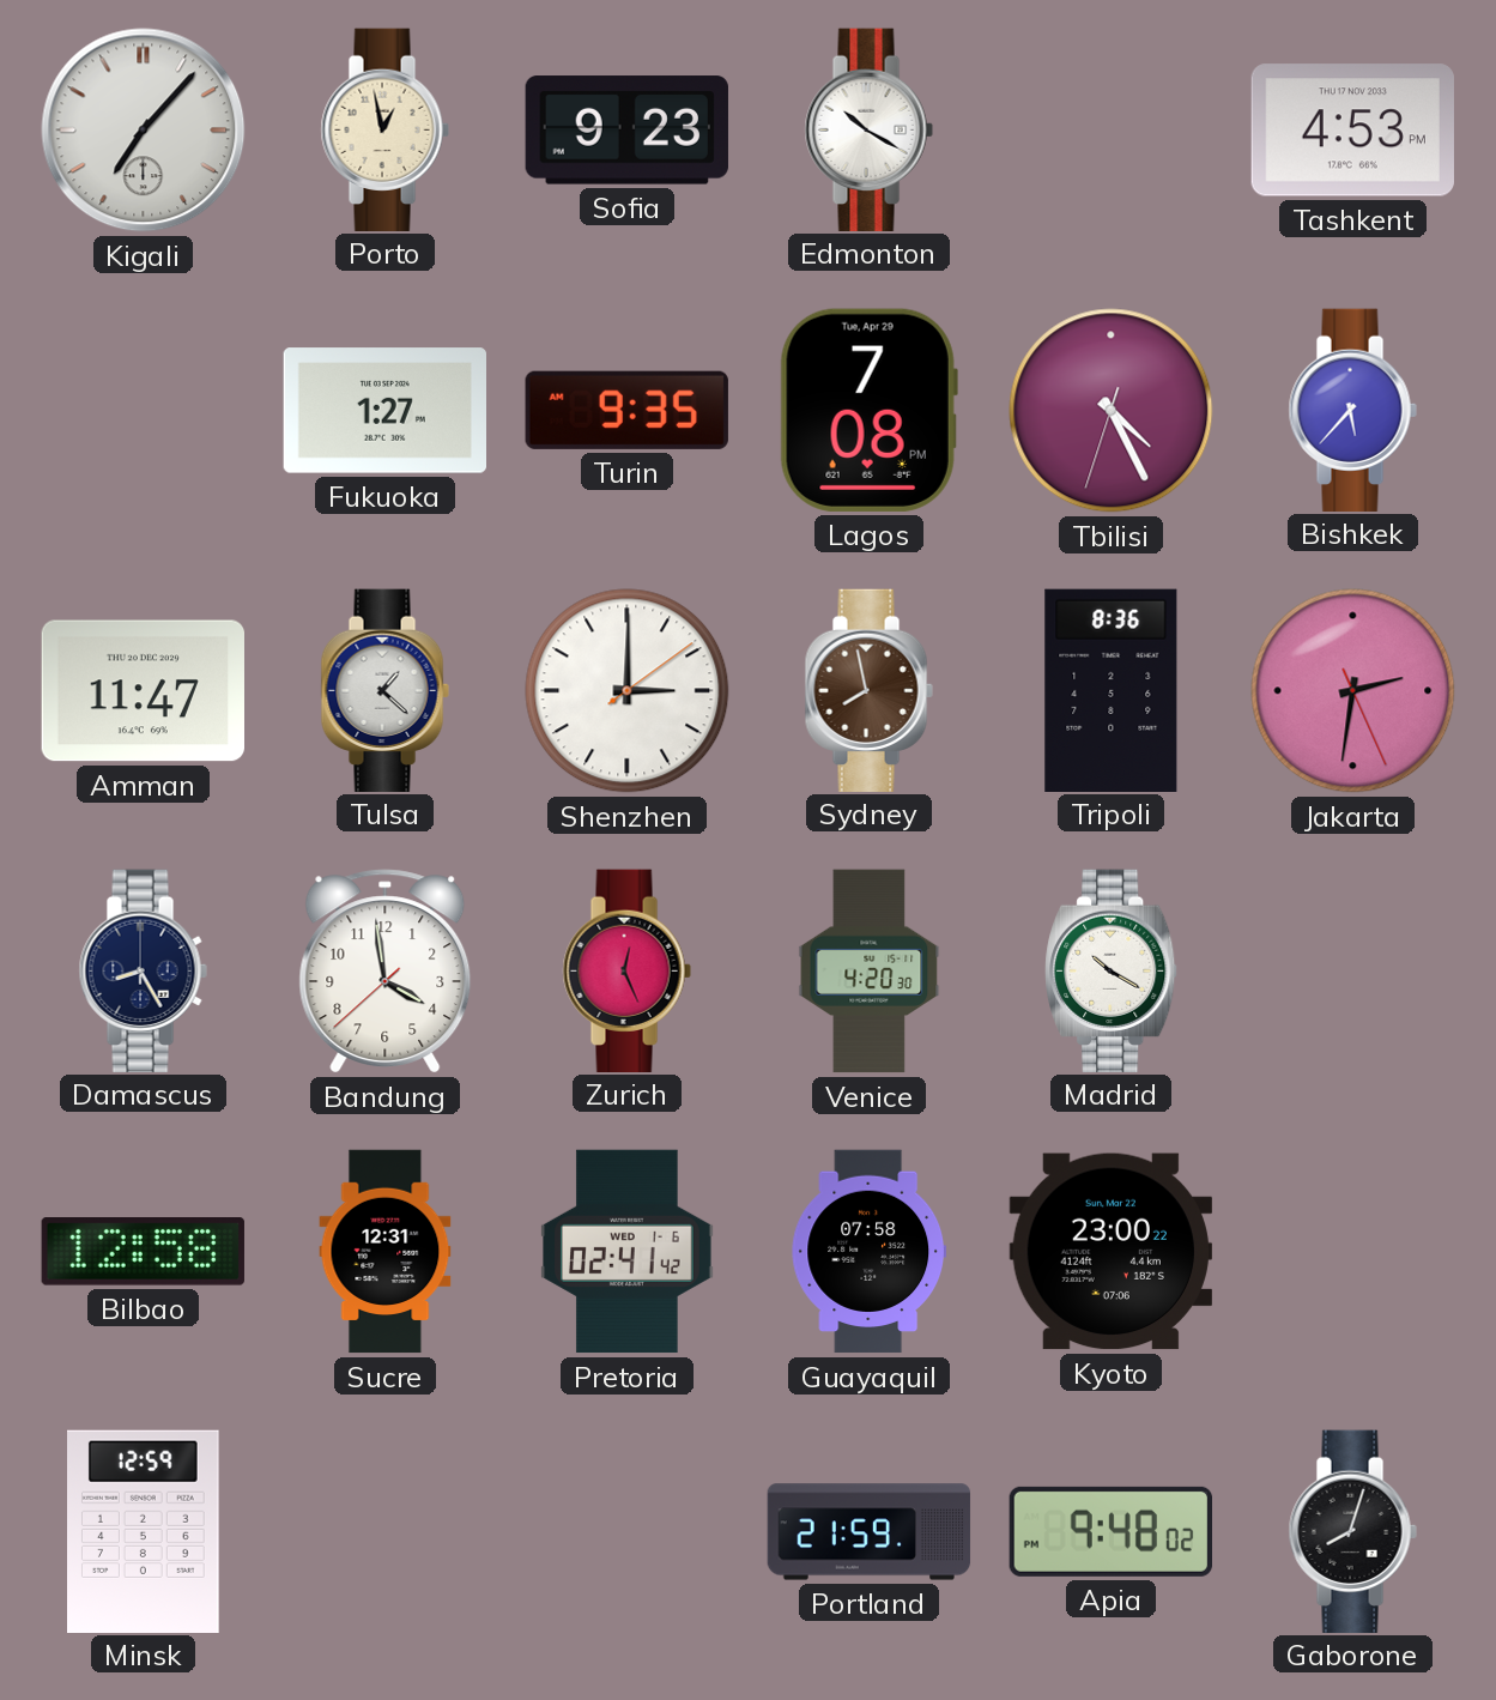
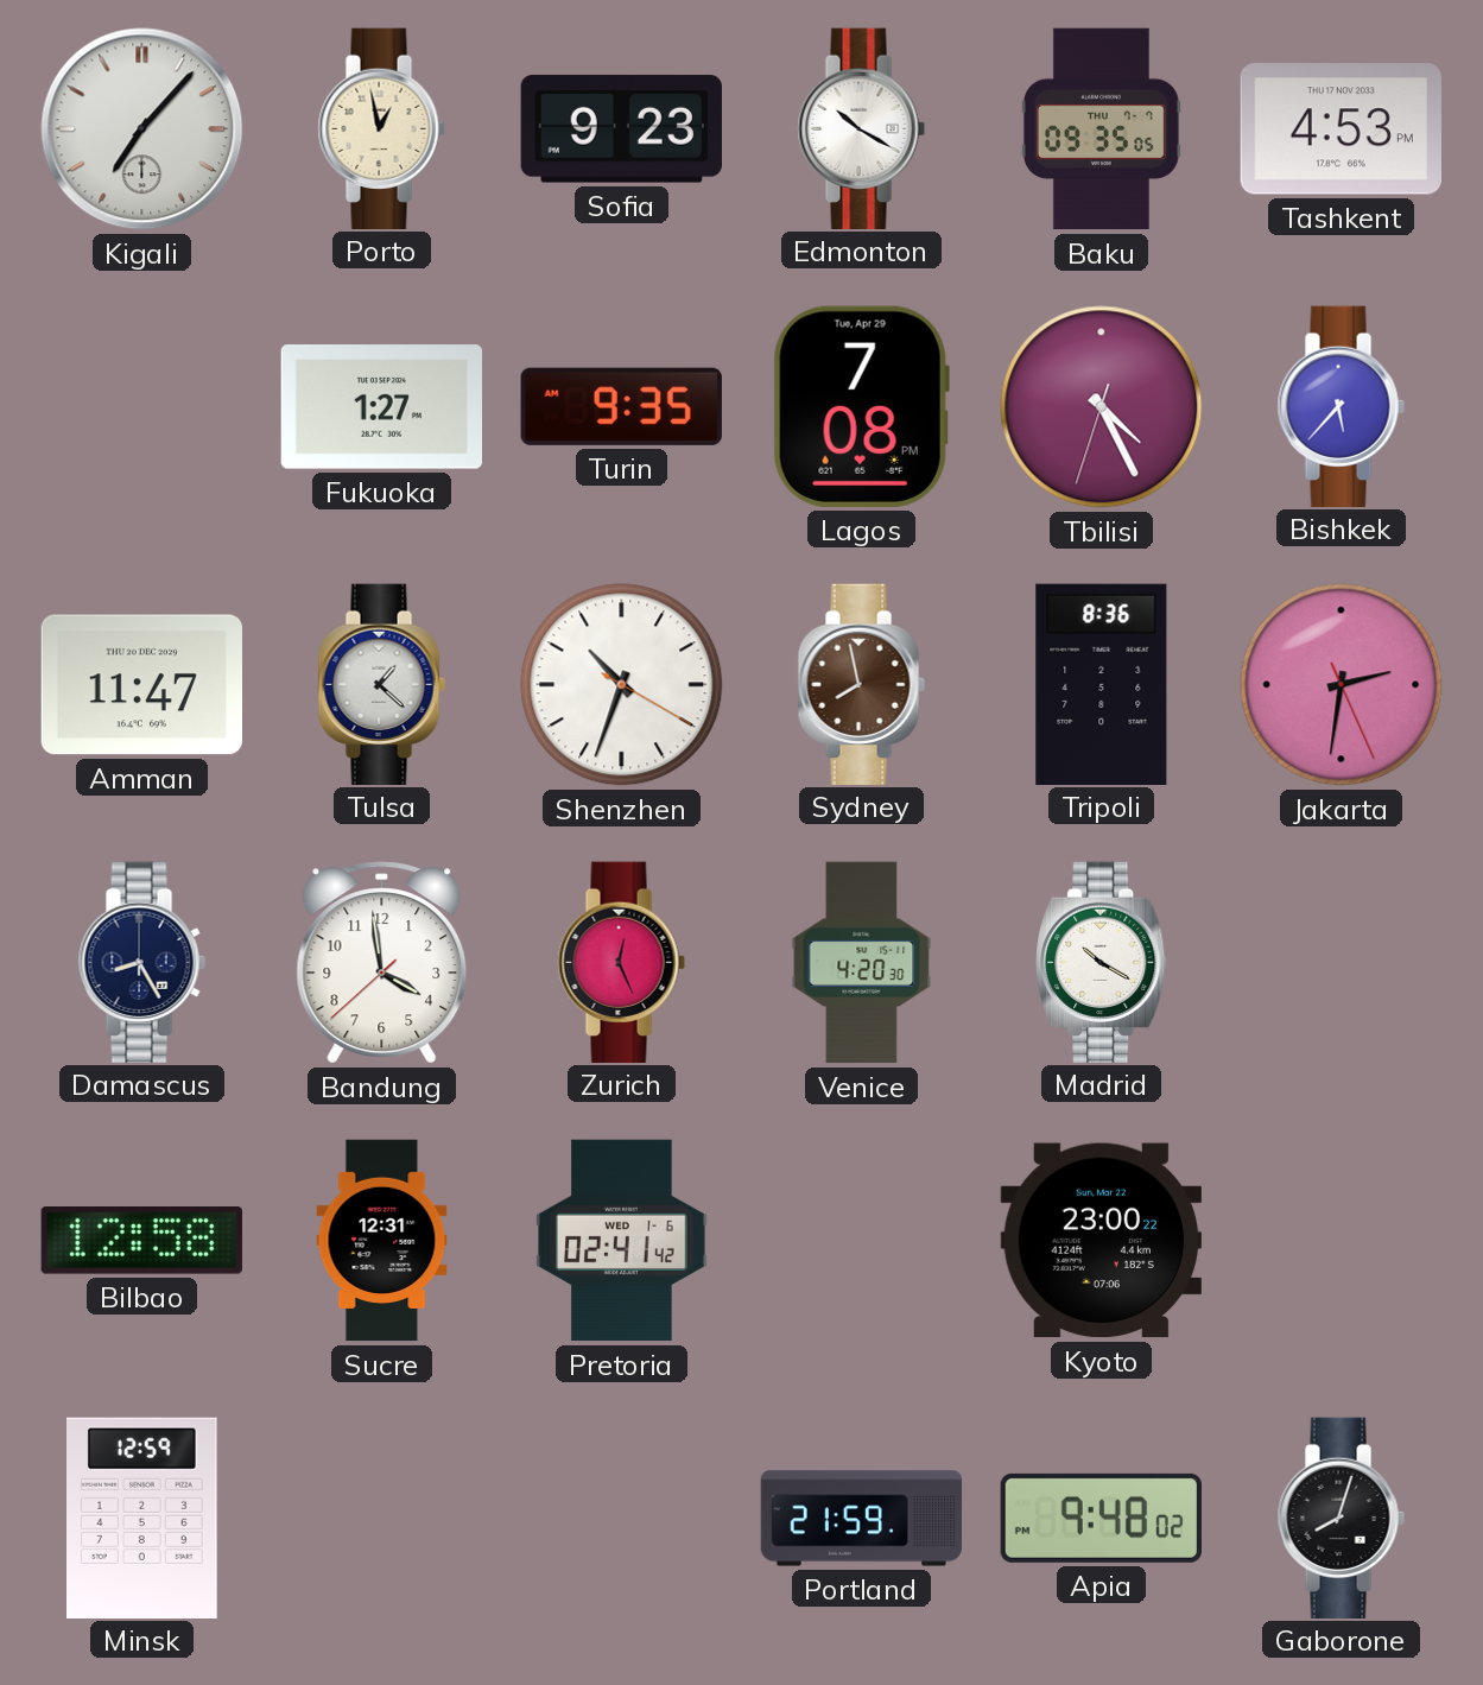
Baku: none -> 09:35 (1101, 129)
Shenzhen: 3:00 -> 10:33 (622, 685)
Guayaquil: 07:58 -> none (870, 1252)
